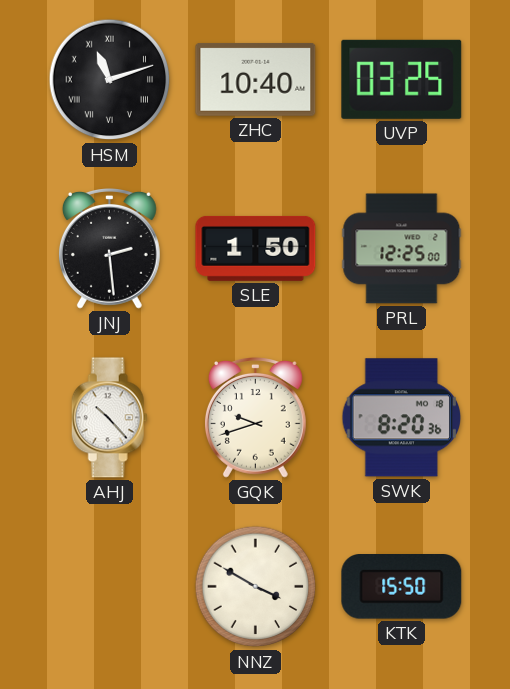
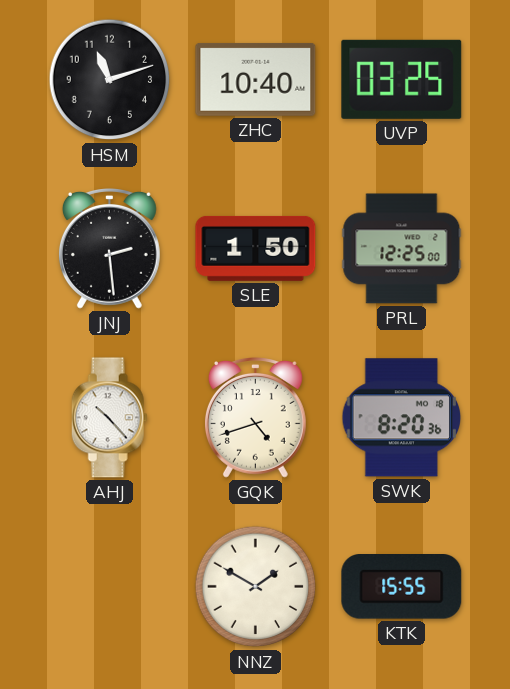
HSM numerals: Roman -> Arabic (110, 80)
GQK: 9:42 -> 4:42 (255, 418)
NNZ: 3:50 -> 1:50 (256, 587)
KTK: 15:50 -> 15:55 (402, 587)
